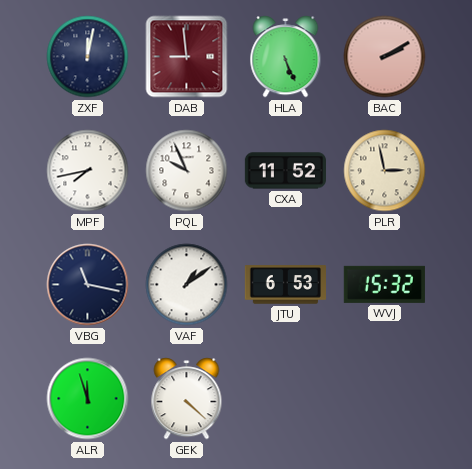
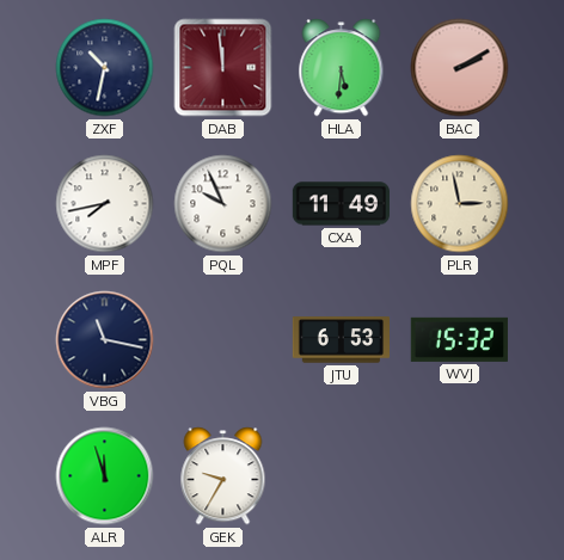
ZXF: 12:02 -> 10:32 (105, 68)
DAB: 8:59 -> 11:59 (223, 68)
HLA: 5:26 -> 5:31 (342, 68)
CXA: 11:52 -> 11:49 (341, 204)
VAF: 1:09 -> none (187, 285)
GEK: 4:22 -> 9:35 (223, 476)
